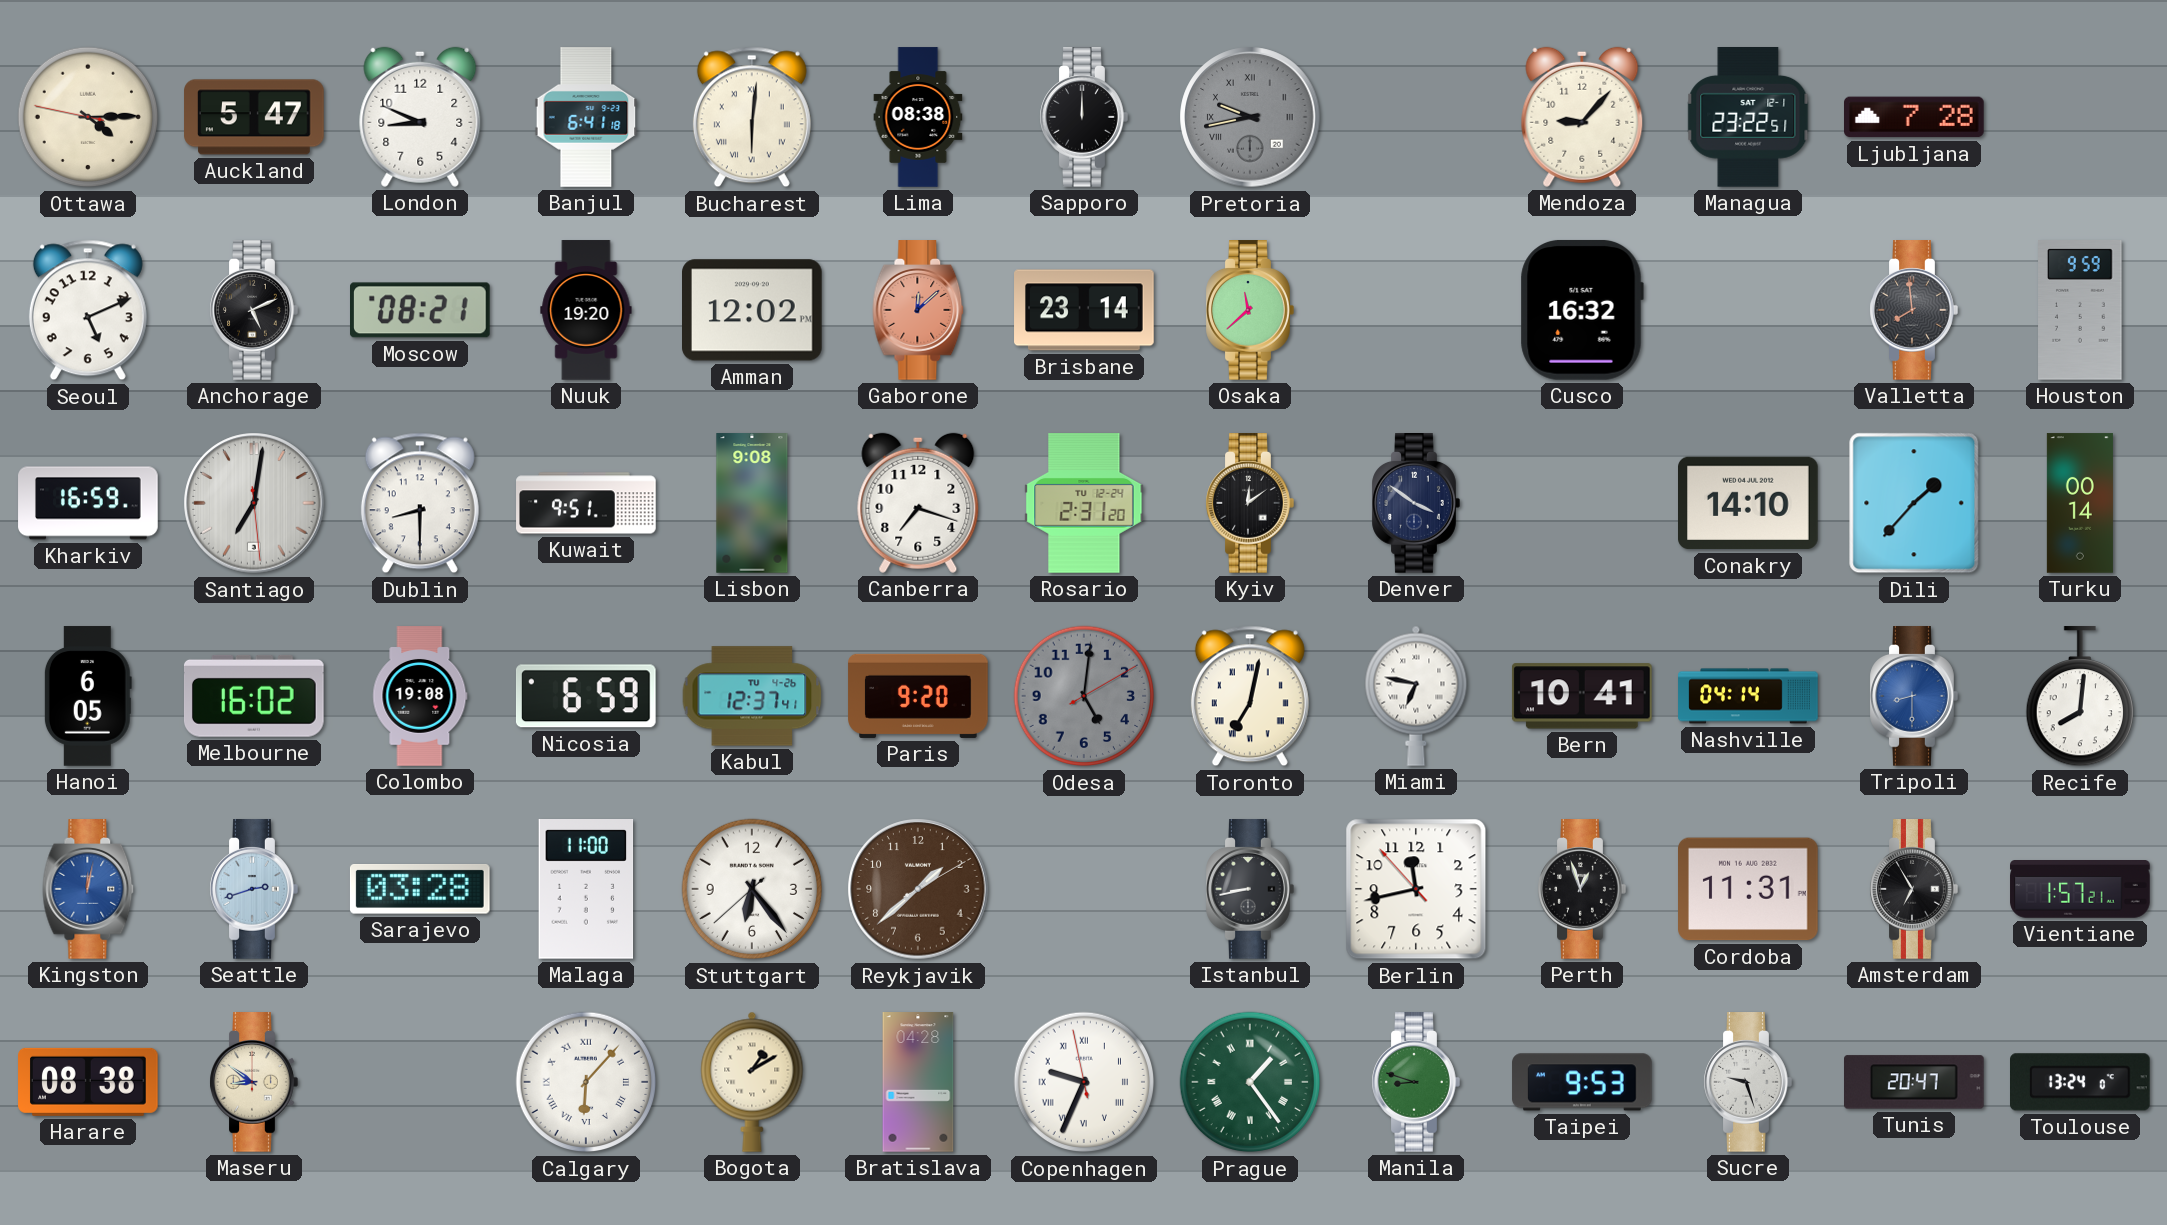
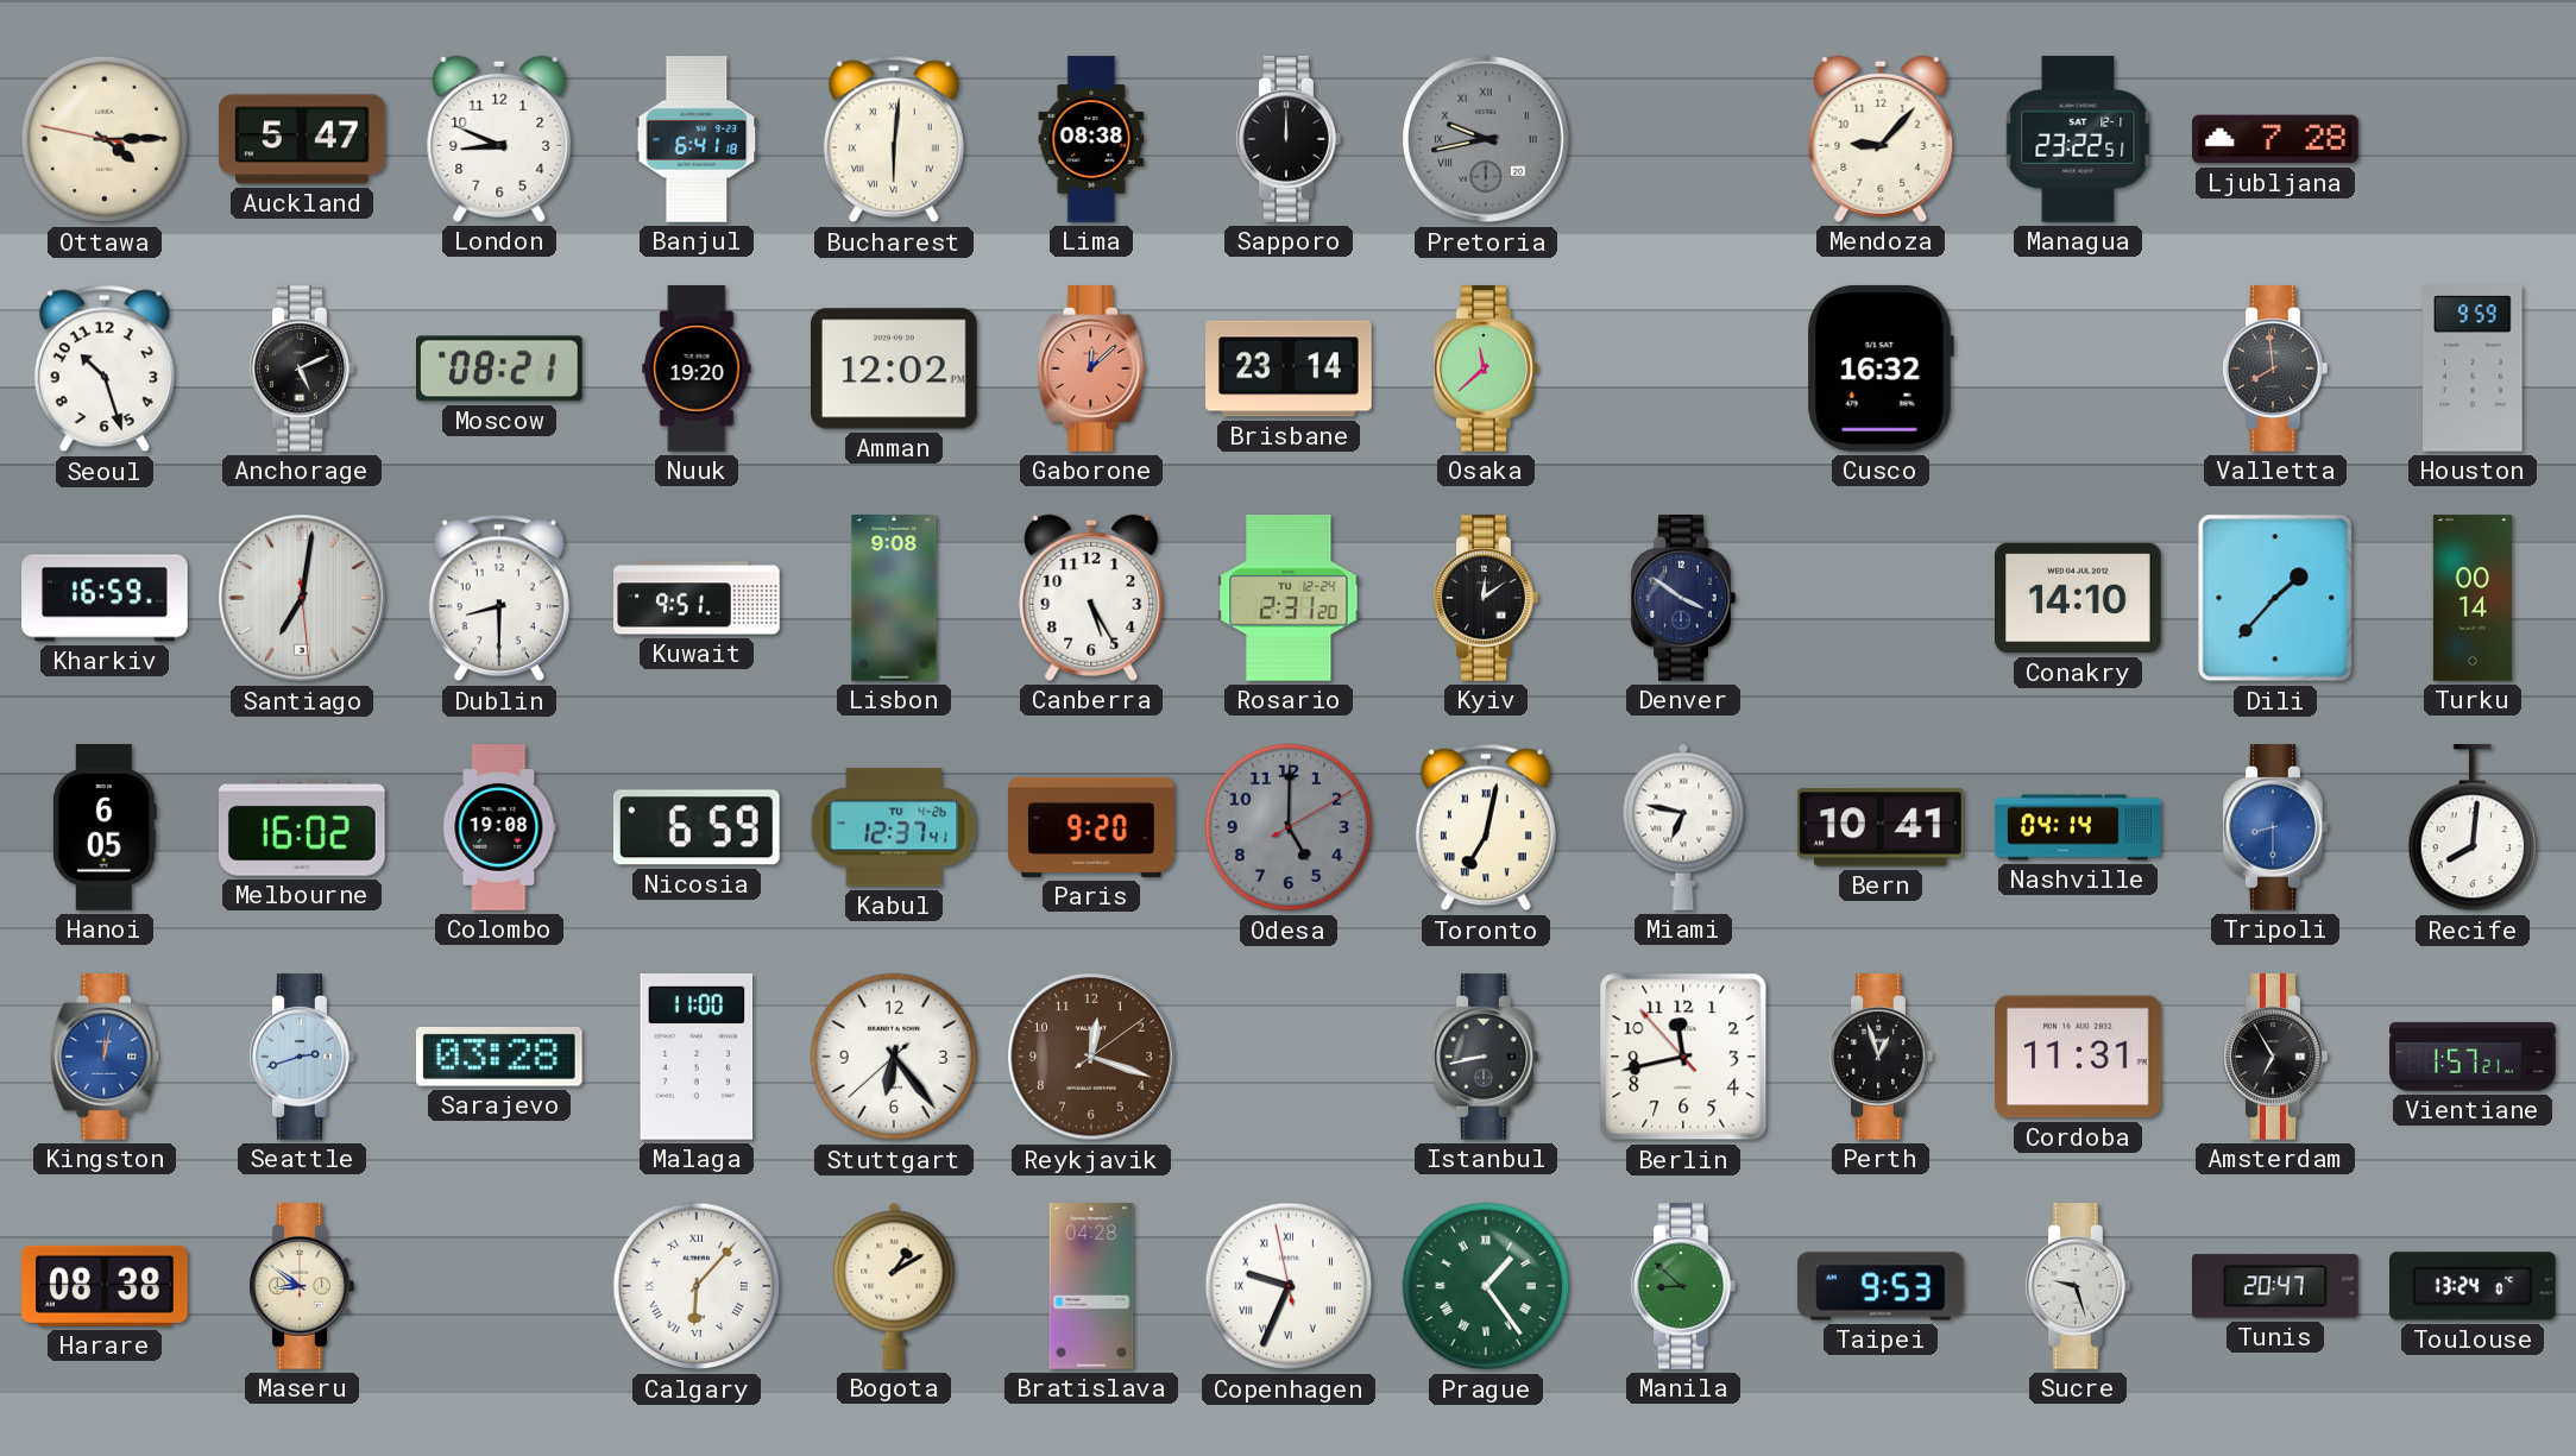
Seoul: 5:11 -> 10:27 (105, 368)
Canberra: 7:18 -> 5:25 (1091, 598)
Odesa: 5:01 -> 5:00 (1289, 827)
Reykjavik: 1:38 -> 12:18 (1091, 1057)
Manila: 8:48 -> 8:52 (1683, 1286)
